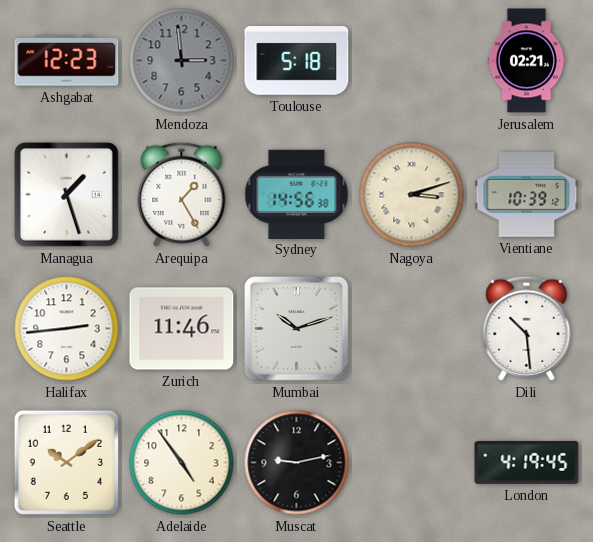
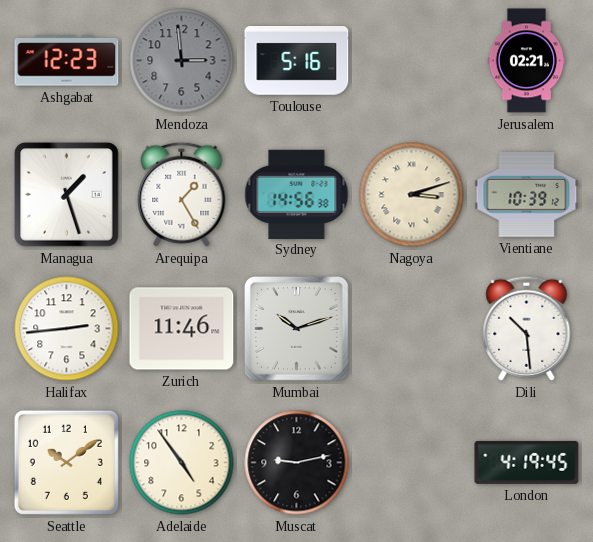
Toulouse: 5:18 -> 5:16 (297, 61)
